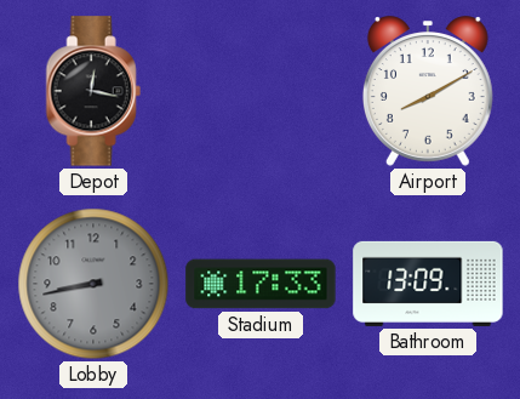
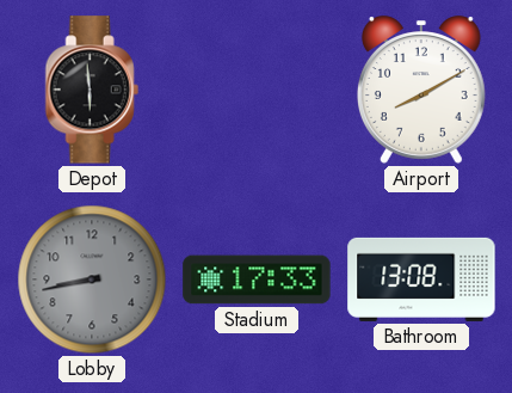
Depot: 12:17 -> 5:59 (92, 90)
Bathroom: 13:09 -> 13:08 (421, 280)
